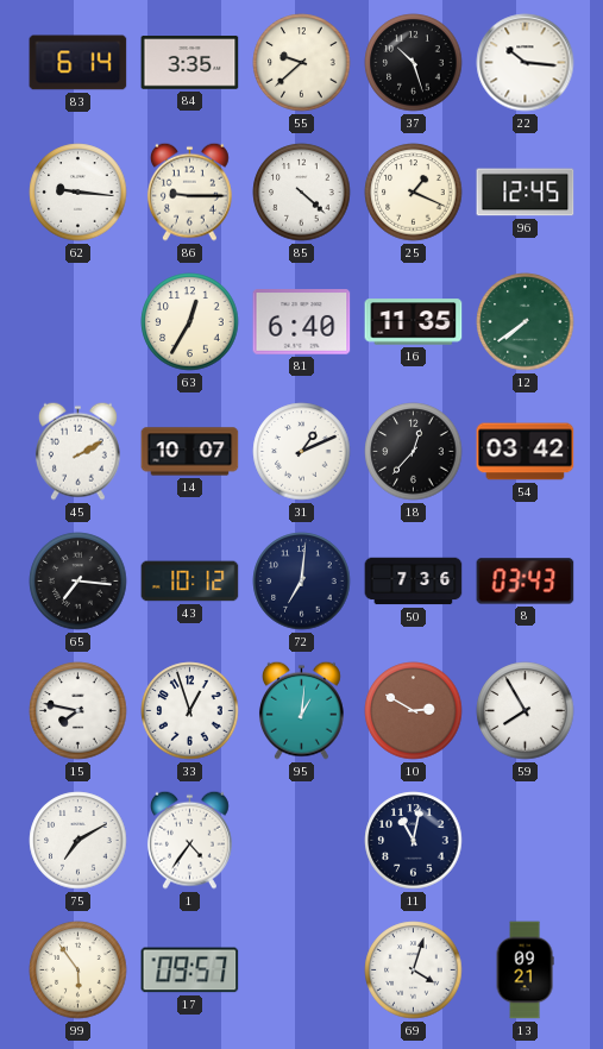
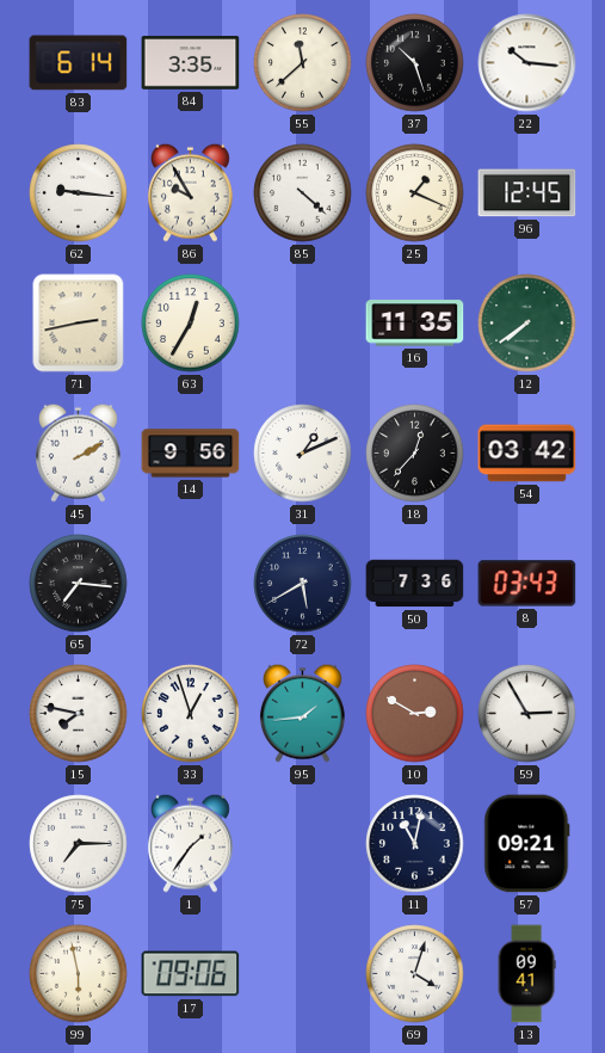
55: 9:38 -> 11:38 (303, 63)
86: 9:15 -> 9:55 (190, 192)
71: none -> 2:43 (79, 324)
81: 6:40 -> none (302, 322)
14: 10:07 -> 9:56 (191, 454)
43: 10:12 -> none (190, 582)
72: 7:01 -> 5:40 (303, 584)
95: 1:01 -> 1:44 (302, 713)
59: 7:55 -> 2:55 (527, 714)
75: 7:10 -> 7:15 (79, 844)
1: 4:36 -> 1:36 (190, 843)
57: none -> 09:21 (527, 844)
99: 5:54 -> 5:58 (79, 974)
17: 09:57 -> 09:06 (191, 974)
13: 09:21 -> 09:41 (526, 974)
